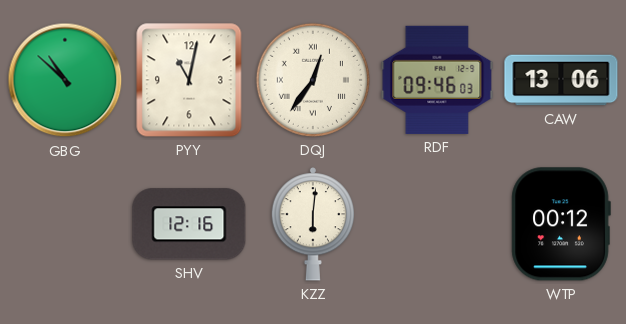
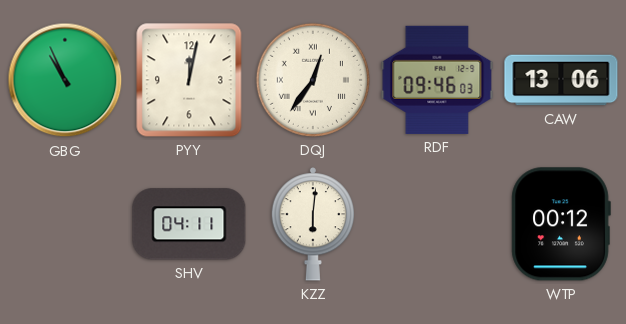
GBG: 10:52 -> 10:56 (65, 80)
PYY: 11:02 -> 12:02 (189, 80)
SHV: 12:16 -> 04:11 (189, 224)
